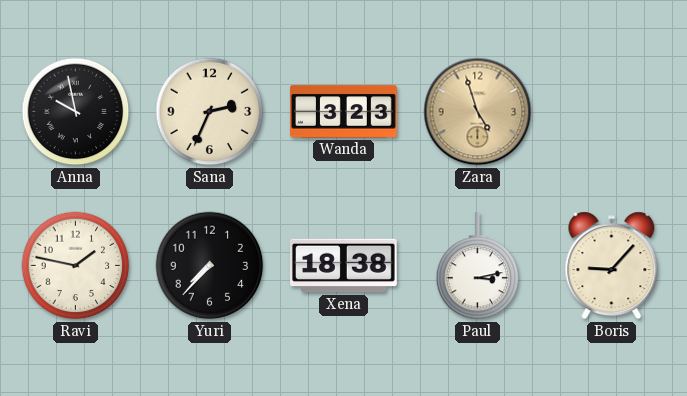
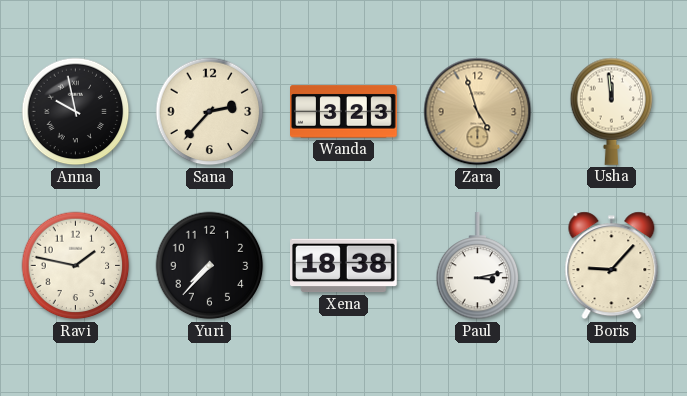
Sana: 2:34 -> 2:37 (210, 112)
Usha: none -> 11:59 (612, 111)
